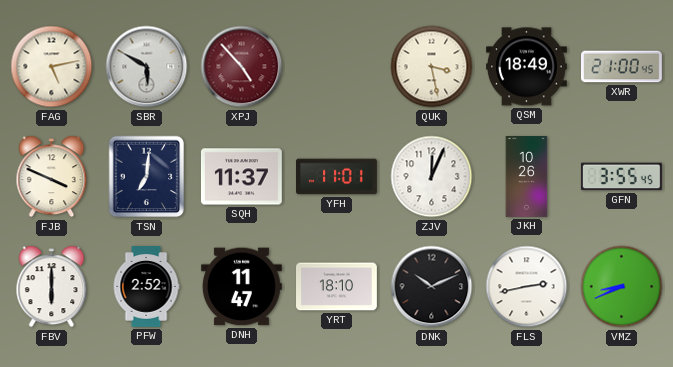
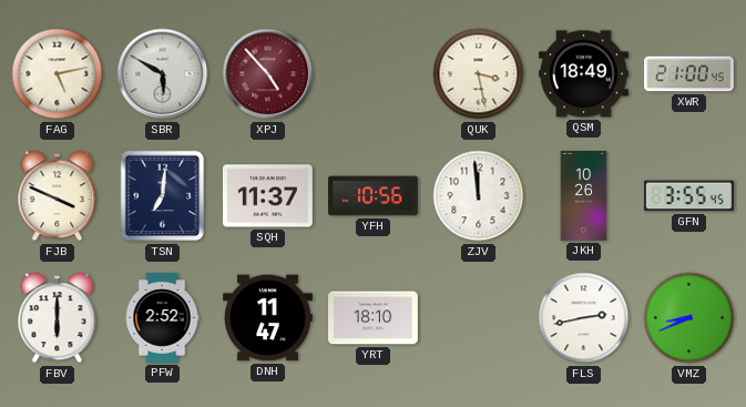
YFH: 11:01 -> 10:56 (374, 196)
ZJV: 12:04 -> 11:59 (479, 196)
DNK: 10:11 -> none (432, 287)
